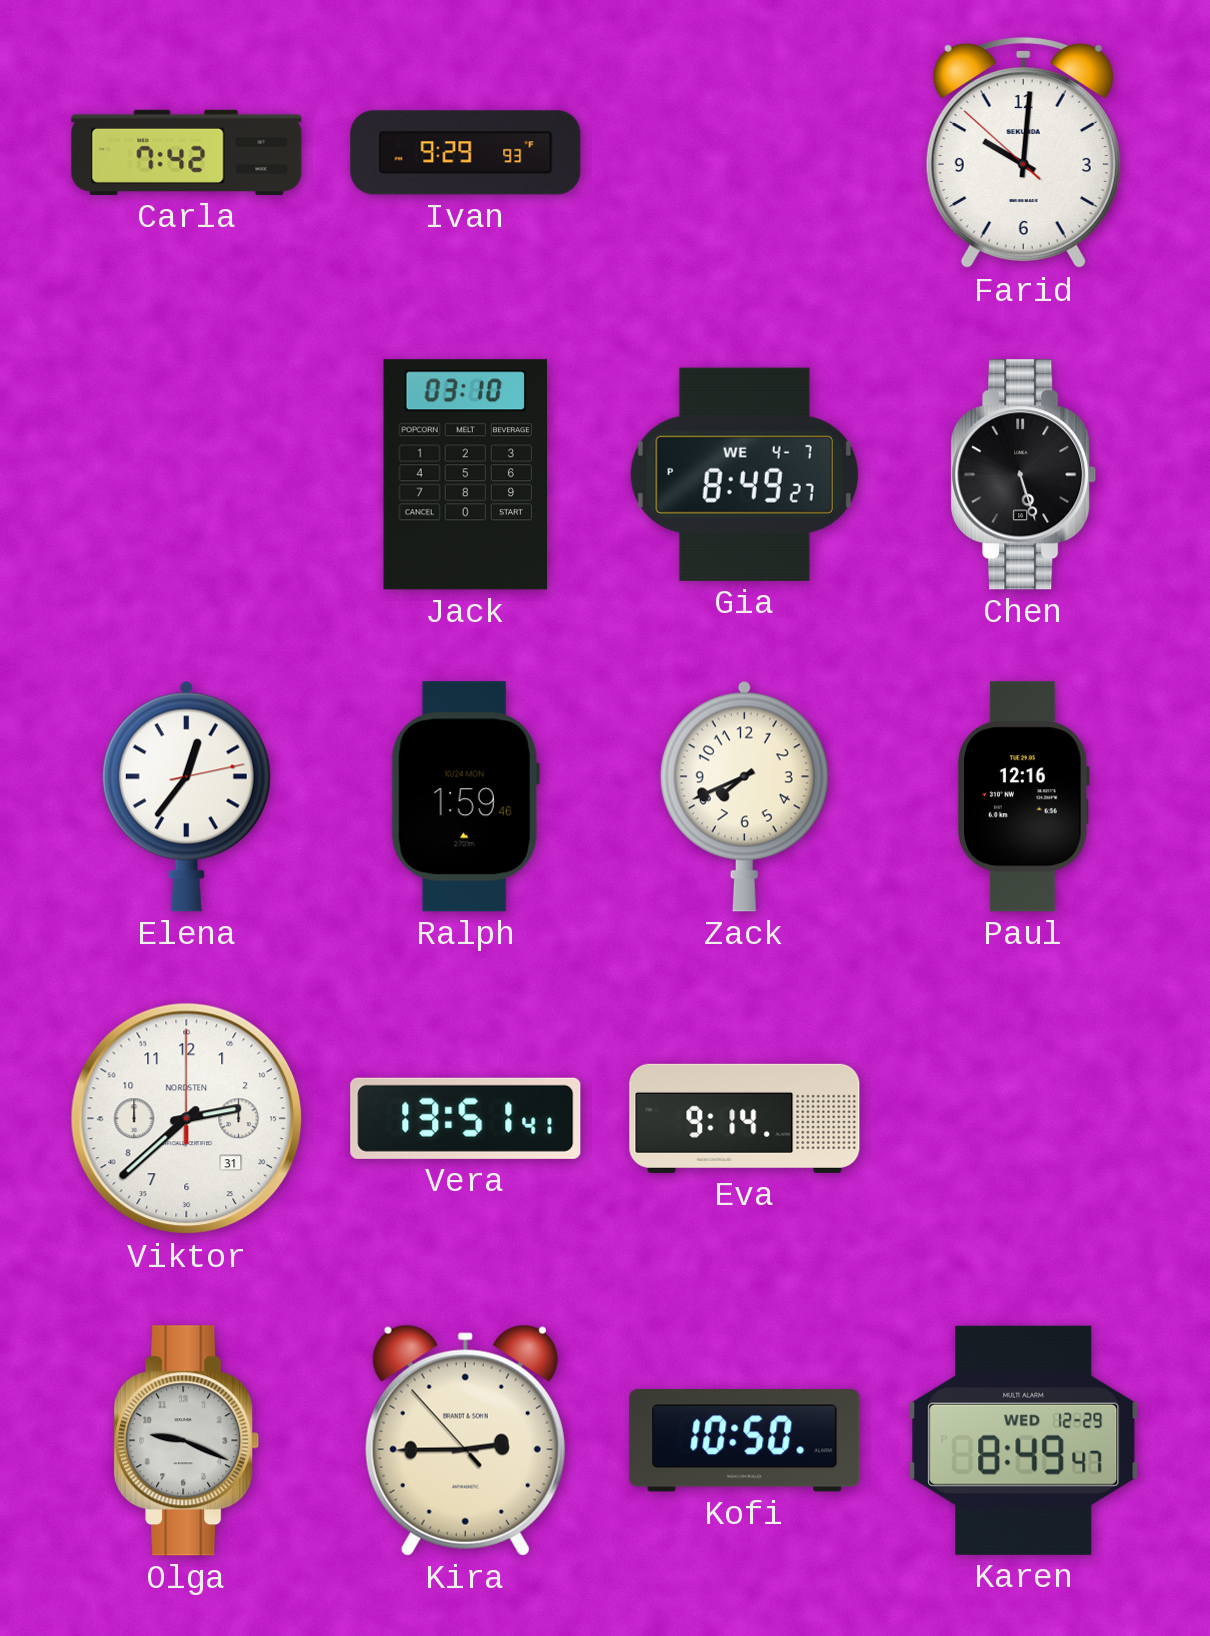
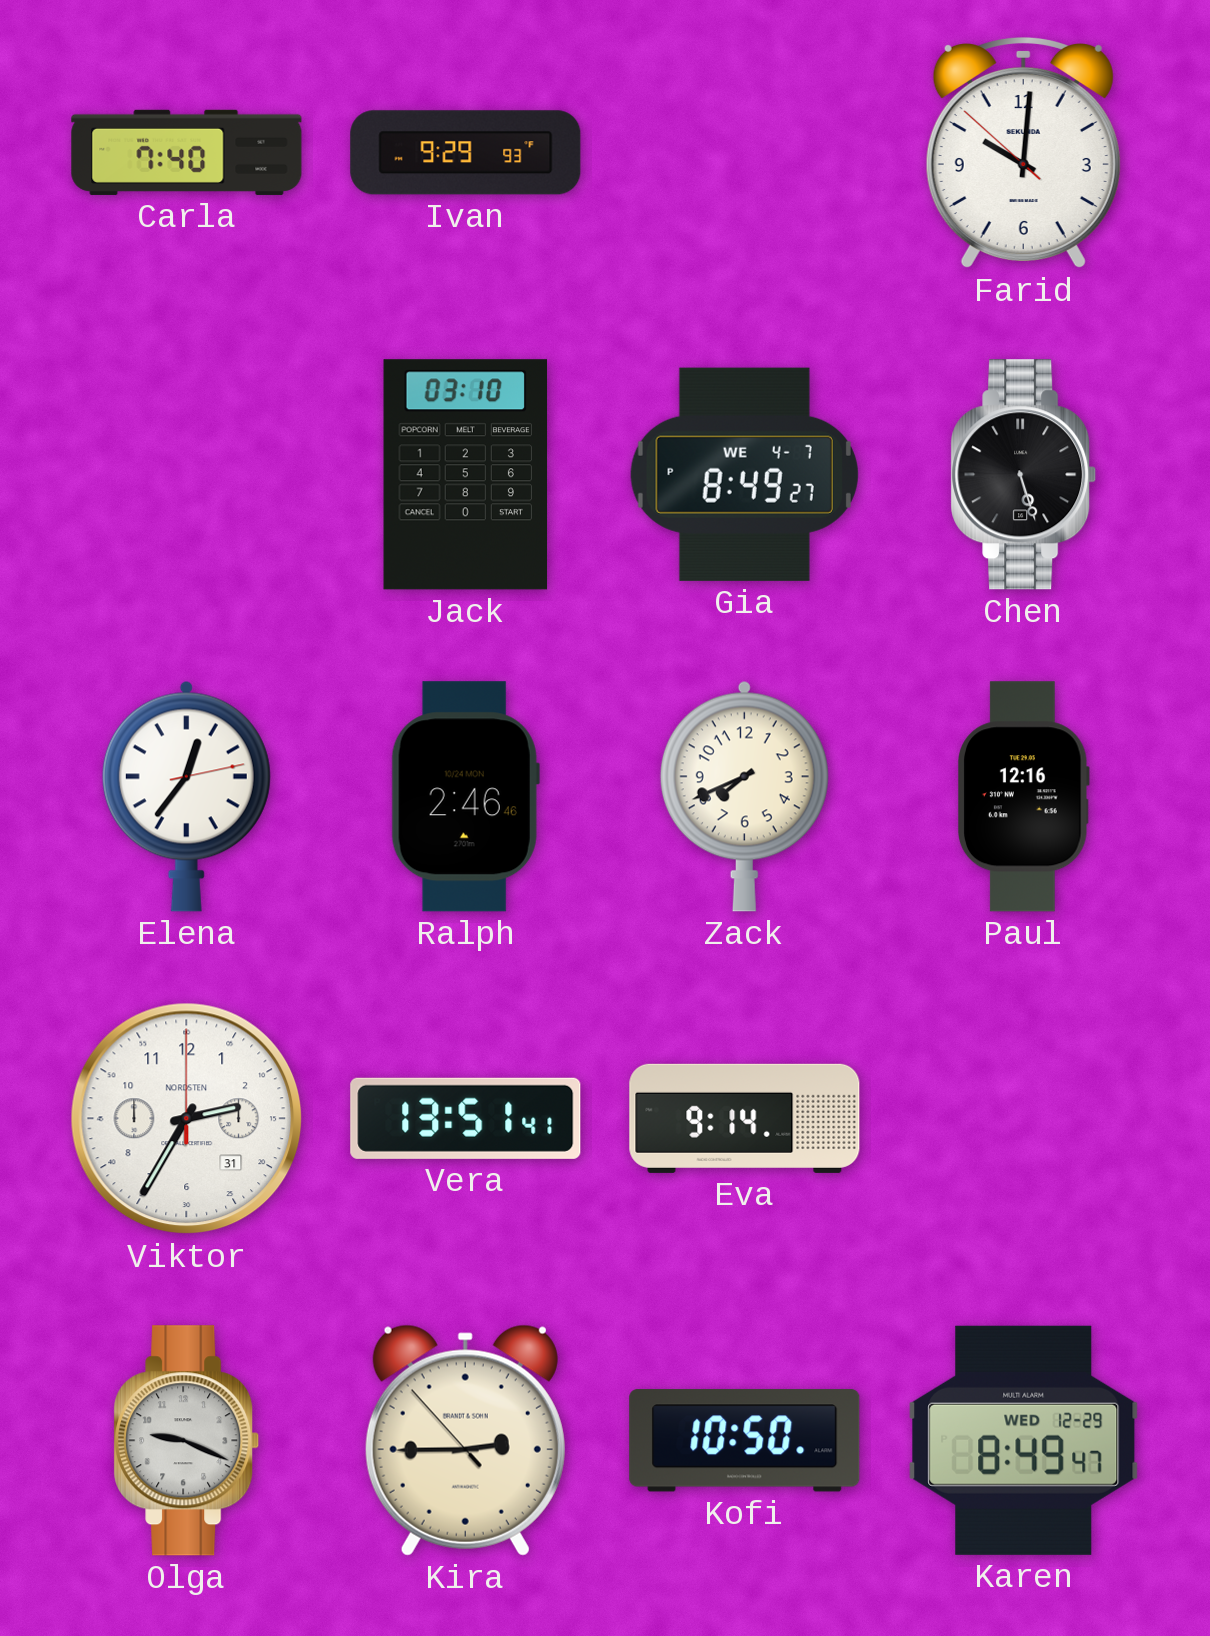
Carla: 7:42 -> 7:40 (187, 152)
Ralph: 1:59 -> 2:46 (465, 797)
Viktor: 2:38 -> 2:35 (187, 1119)
